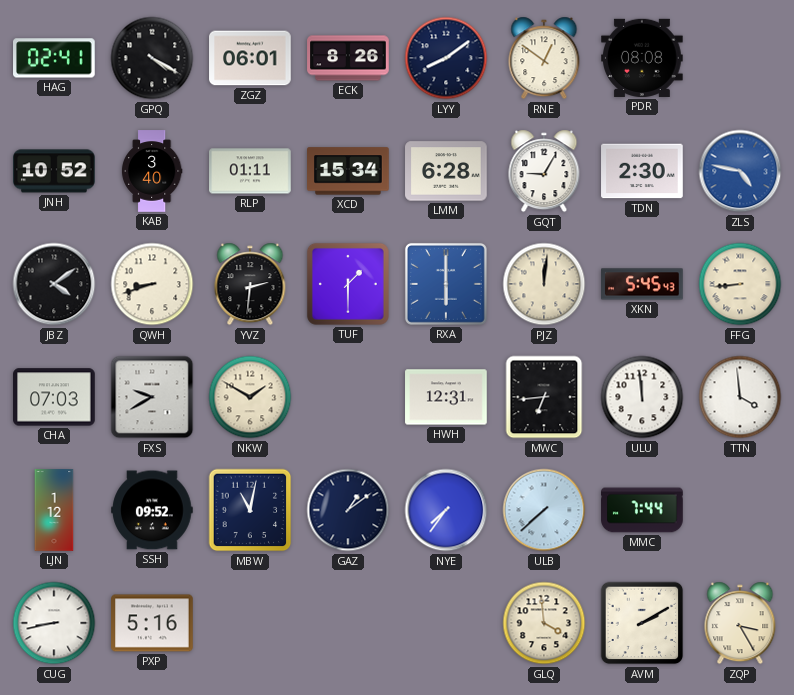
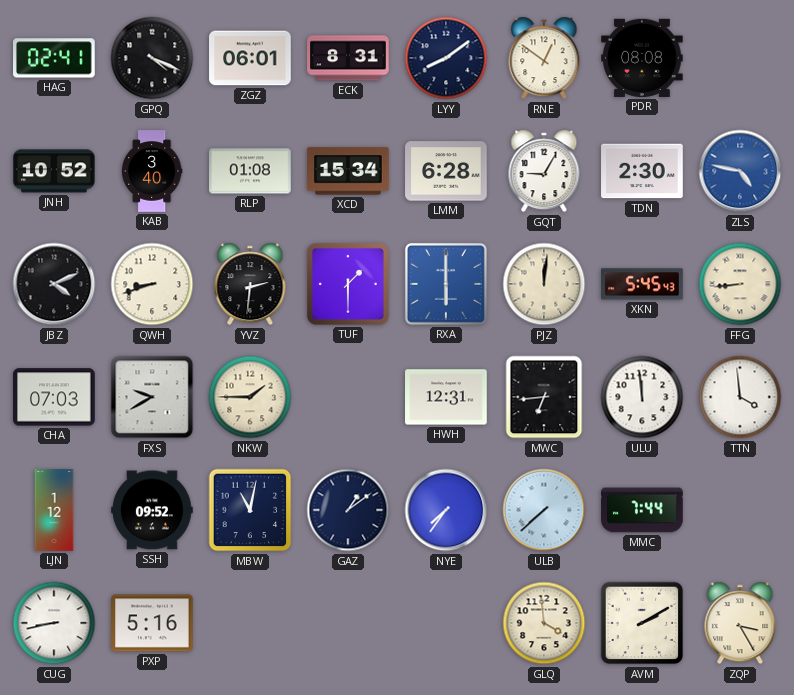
GPQ: 4:20 -> 4:19 (152, 58)
ECK: 8:26 -> 8:31 (348, 58)
RLP: 01:11 -> 01:08 (250, 171)
JBZ: 4:09 -> 4:11 (54, 284)
NKW: 1:50 -> 1:45 (250, 397)
